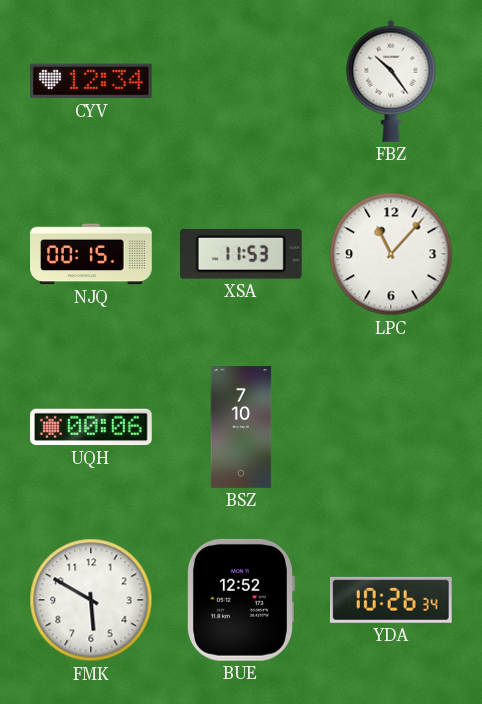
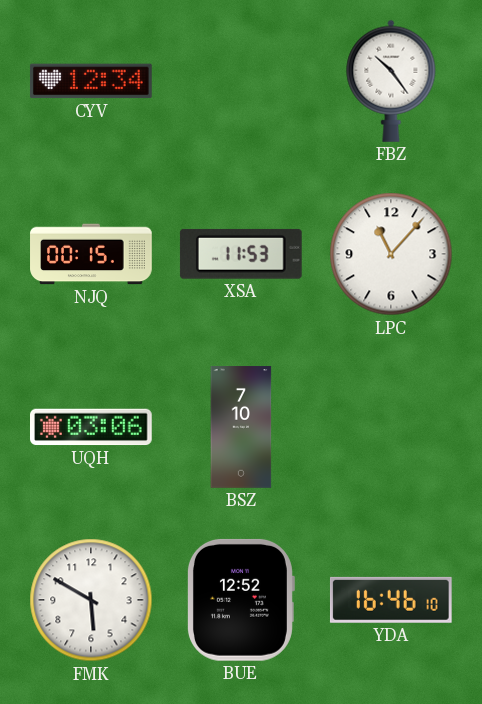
UQH: 00:06 -> 03:06 (92, 427)
YDA: 10:26 -> 16:46 (391, 600)
